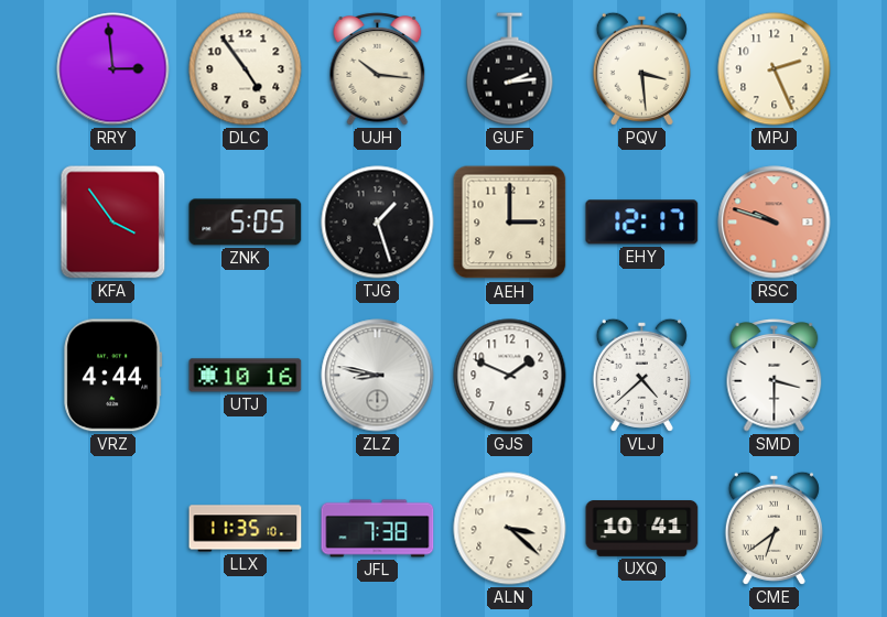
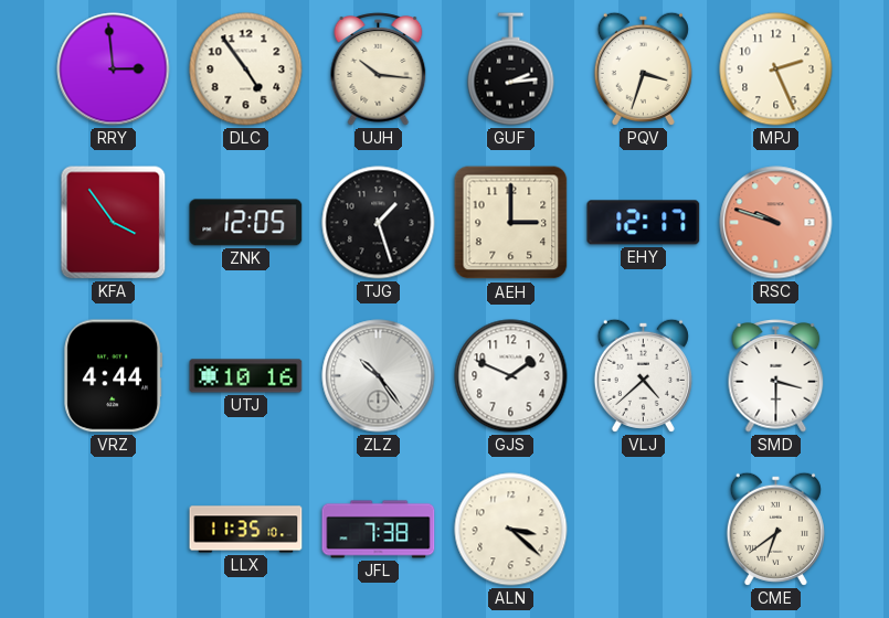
PQV: 3:29 -> 3:33 (643, 68)
ZNK: 5:05 -> 12:05 (246, 223)
ZLZ: 8:47 -> 10:24 (379, 376)
UXQ: 10:41 -> none (642, 529)
